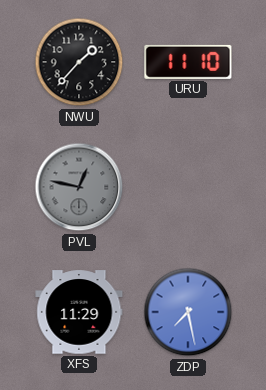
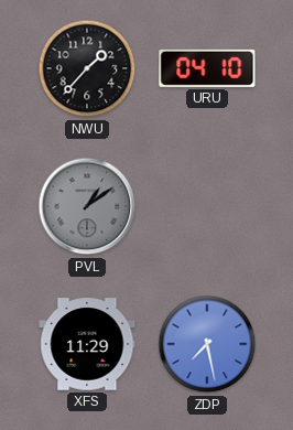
URU: 11:10 -> 04:10 (207, 68)
PVL: 12:47 -> 1:09 (87, 206)
